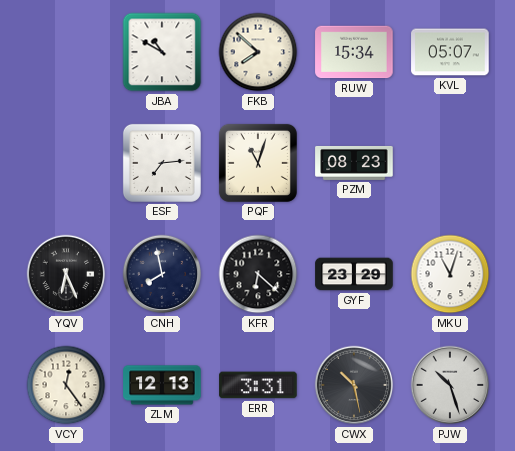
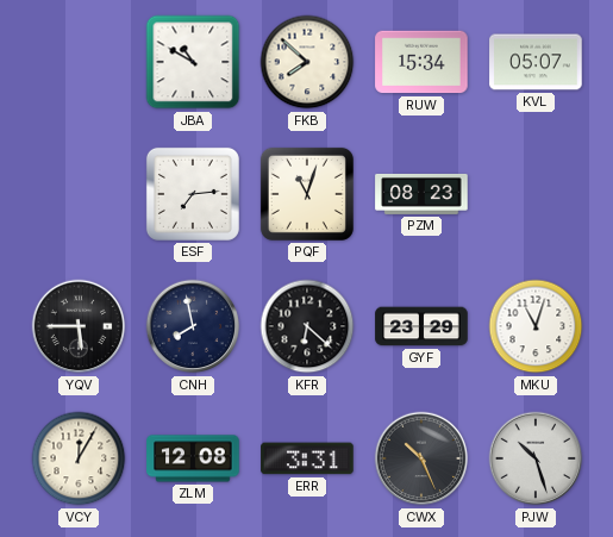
YQV: 6:26 -> 5:45 (79, 326)
VCY: 12:24 -> 12:05 (79, 458)
ZLM: 12:13 -> 12:08 (193, 458)
CWX: 10:28 -> 10:26 (421, 458)
